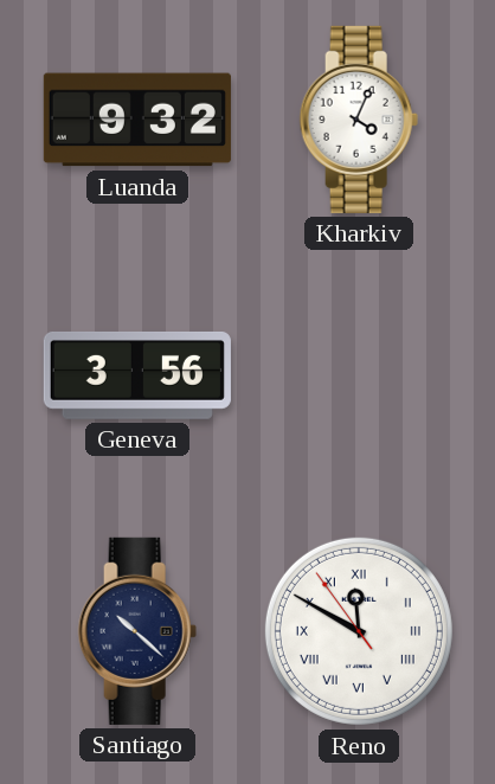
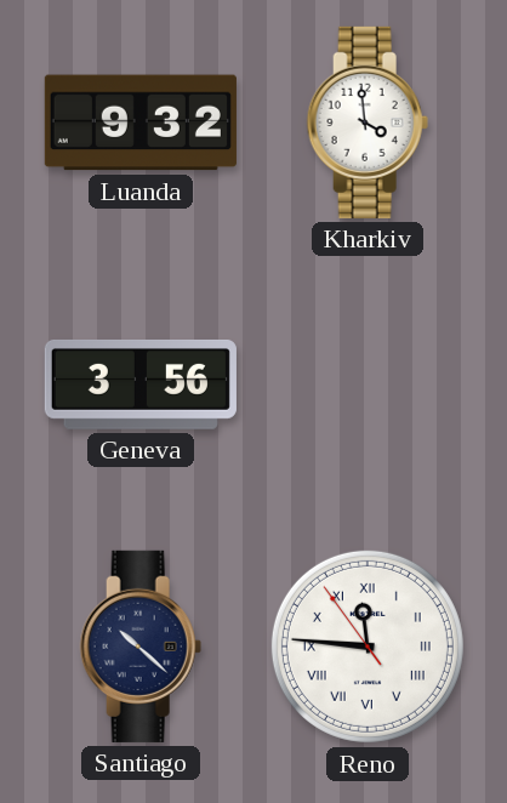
Kharkiv: 4:04 -> 3:59 (368, 123)
Reno: 11:49 -> 11:45 (368, 647)
